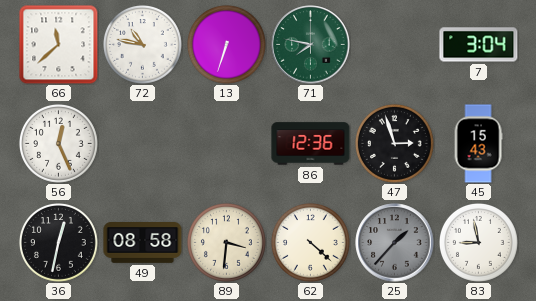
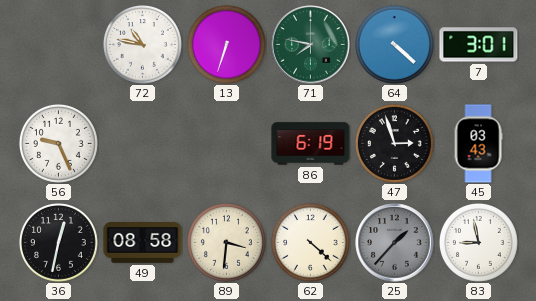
66: 11:38 -> none (59, 45)
64: none -> 4:22 (394, 44)
7: 3:04 -> 3:01 (479, 45)
56: 12:26 -> 9:26 (58, 143)
86: 12:36 -> 6:19 (311, 144)
45: 15:43 -> 03:43 (478, 144)
